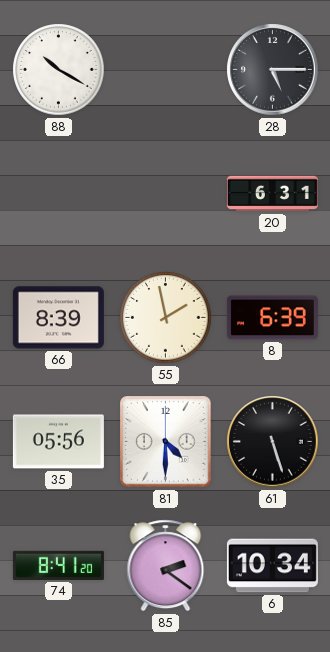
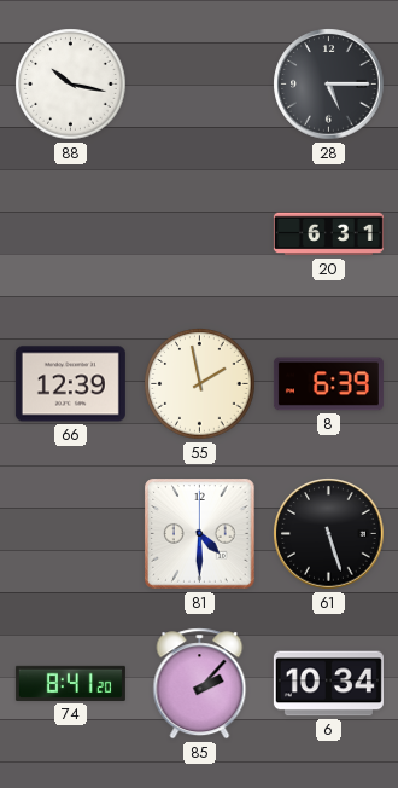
88: 10:20 -> 10:17 (71, 85)
66: 8:39 -> 12:39 (70, 384)
35: 05:56 -> none (58, 442)
85: 2:21 -> 2:07 (200, 684)
